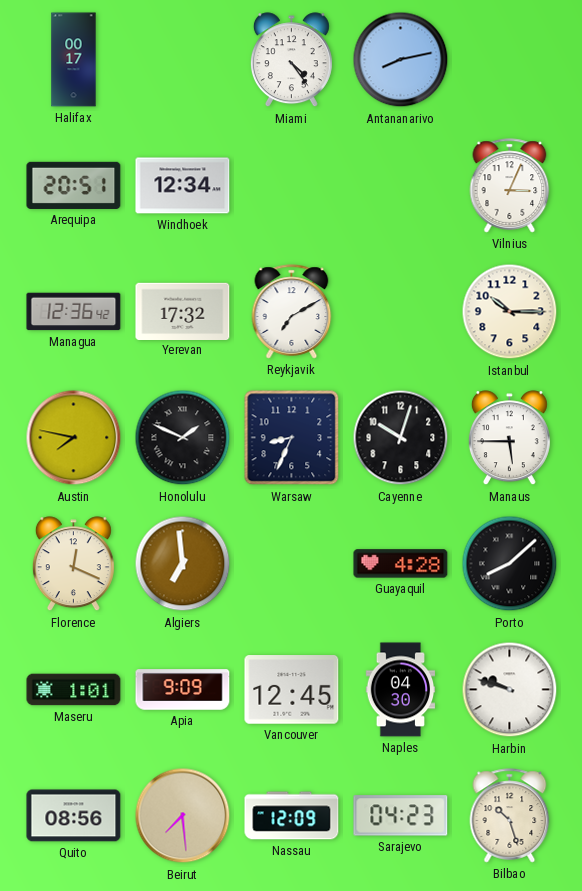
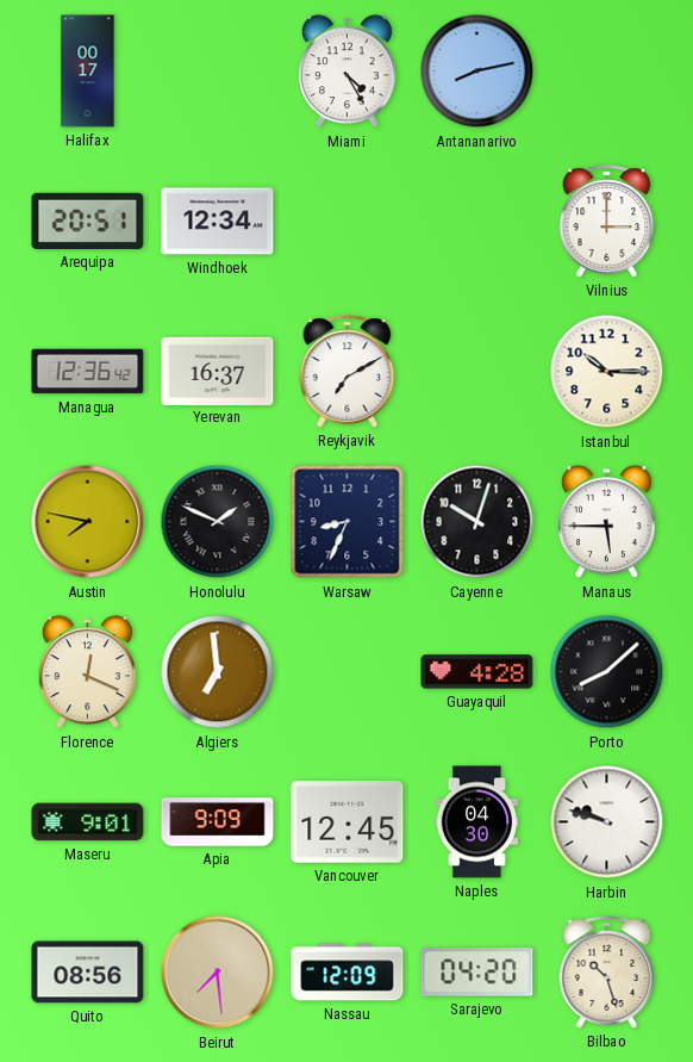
Miami: 4:24 -> 4:25 (346, 72)
Vilnius: 3:04 -> 3:00 (607, 222)
Yerevan: 17:32 -> 16:37 (218, 371)
Maseru: 1:01 -> 9:01 (88, 822)
Sarajevo: 04:23 -> 04:20 (477, 973)
